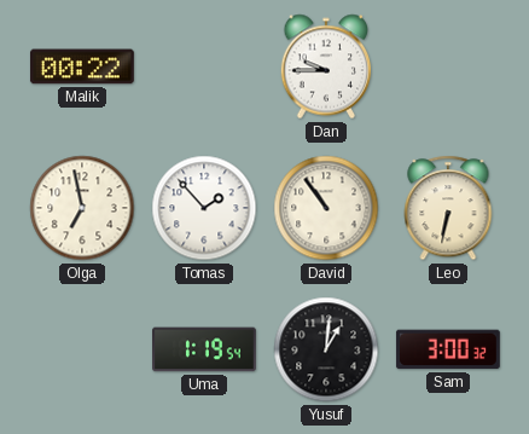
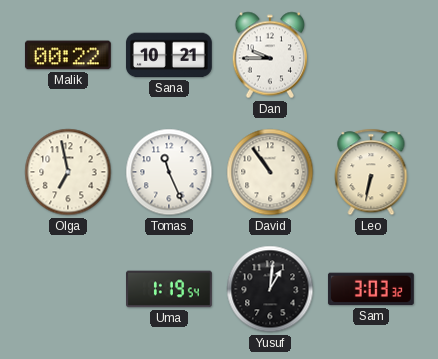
Sana: none -> 10:21 (169, 55)
Tomas: 1:53 -> 11:26 (169, 172)
Sam: 3:00 -> 3:03 (371, 289)
